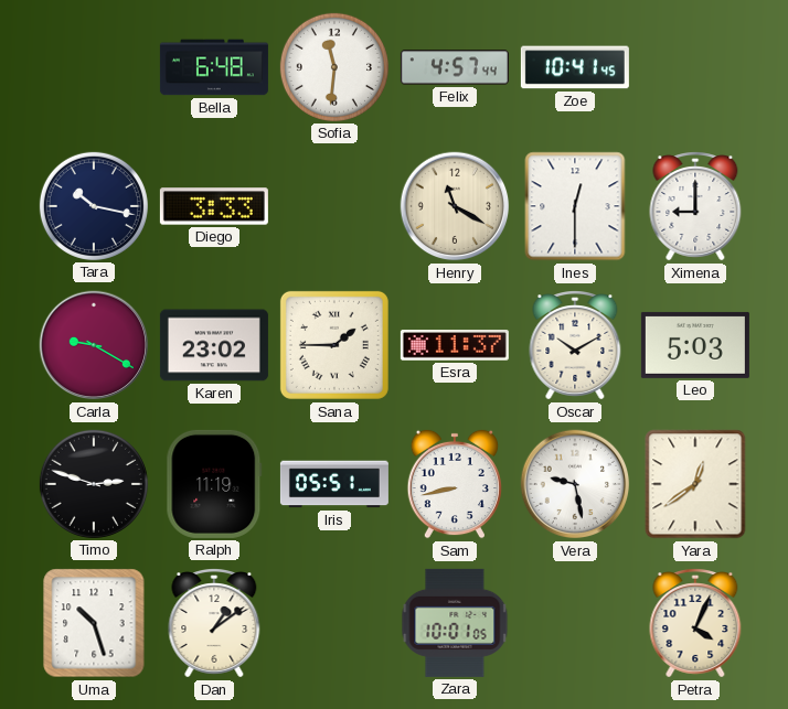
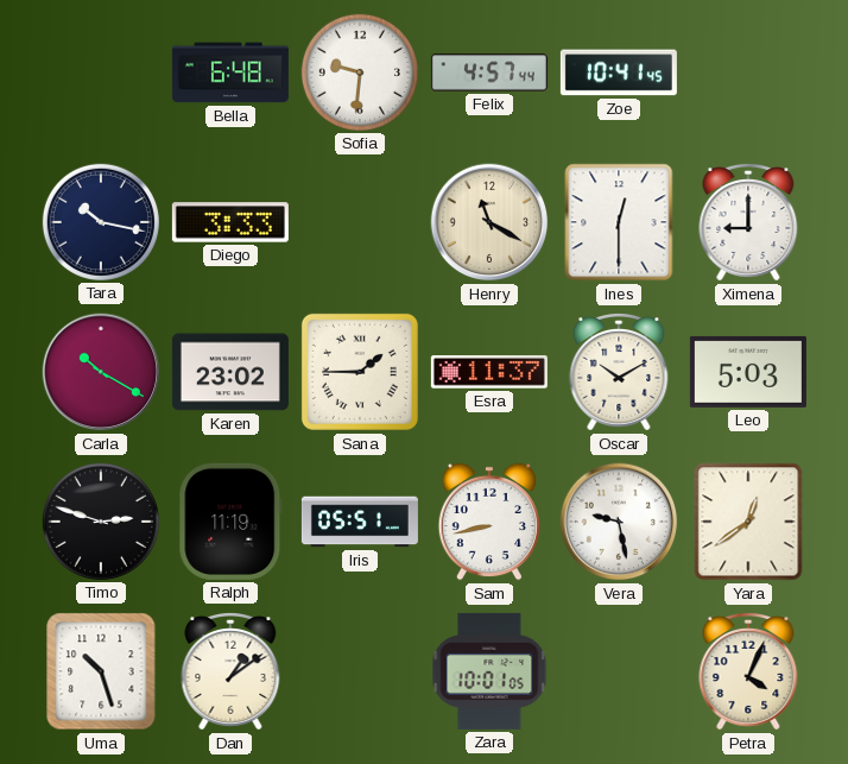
Sofia: 11:31 -> 9:31 (360, 72)
Carla: 9:20 -> 10:20 (101, 372)
